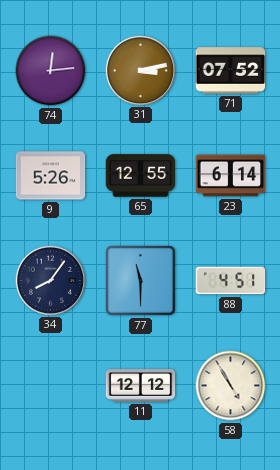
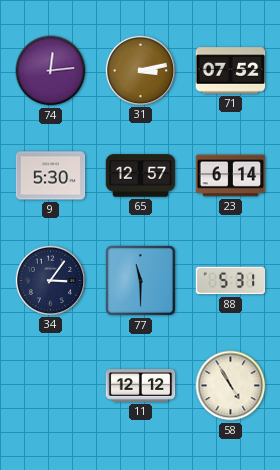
9: 5:26 -> 5:30 (51, 176)
65: 12:55 -> 12:57 (141, 176)
34: 8:06 -> 3:06 (50, 280)
88: 4:51 -> 5:31 (231, 281)
